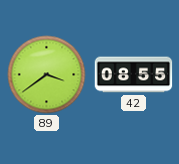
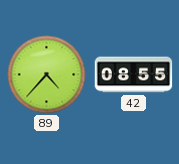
89: 3:39 -> 4:37 (47, 75)
